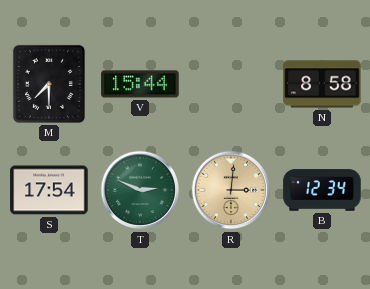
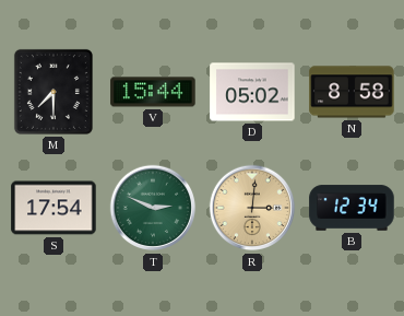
D: none -> 05:02 (252, 92)
